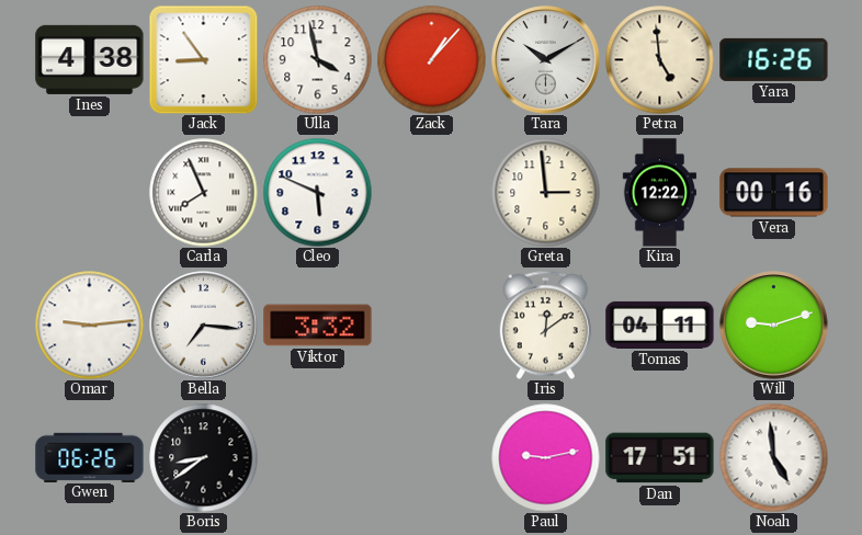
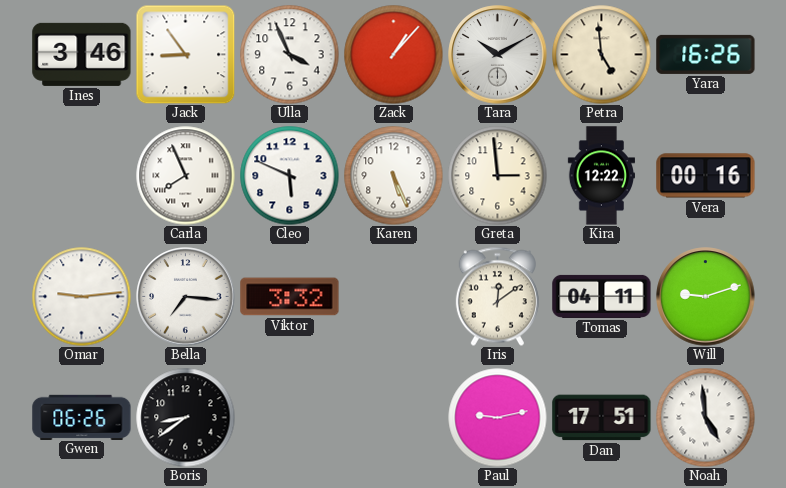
Ines: 4:38 -> 3:46 (82, 54)
Ulla: 3:58 -> 3:56 (290, 55)
Karen: none -> 5:26 (394, 176)
